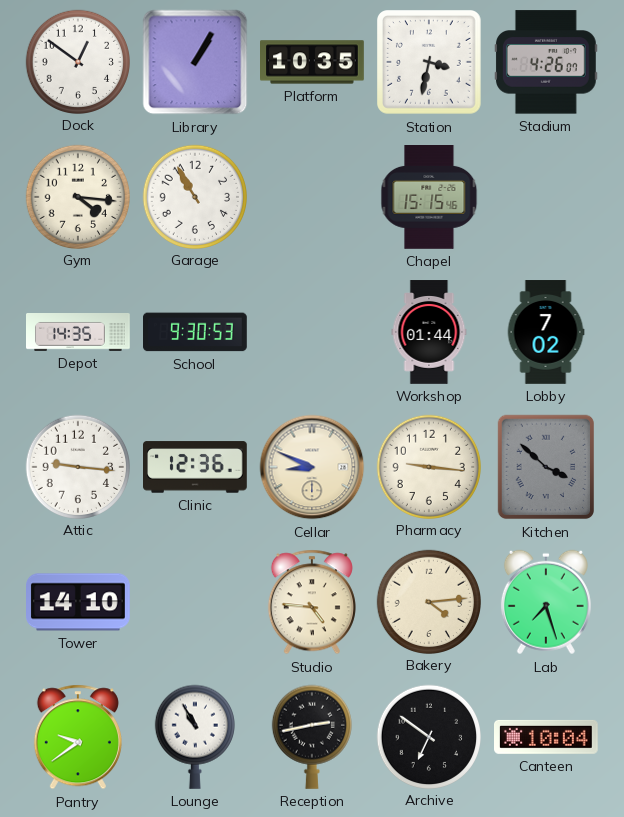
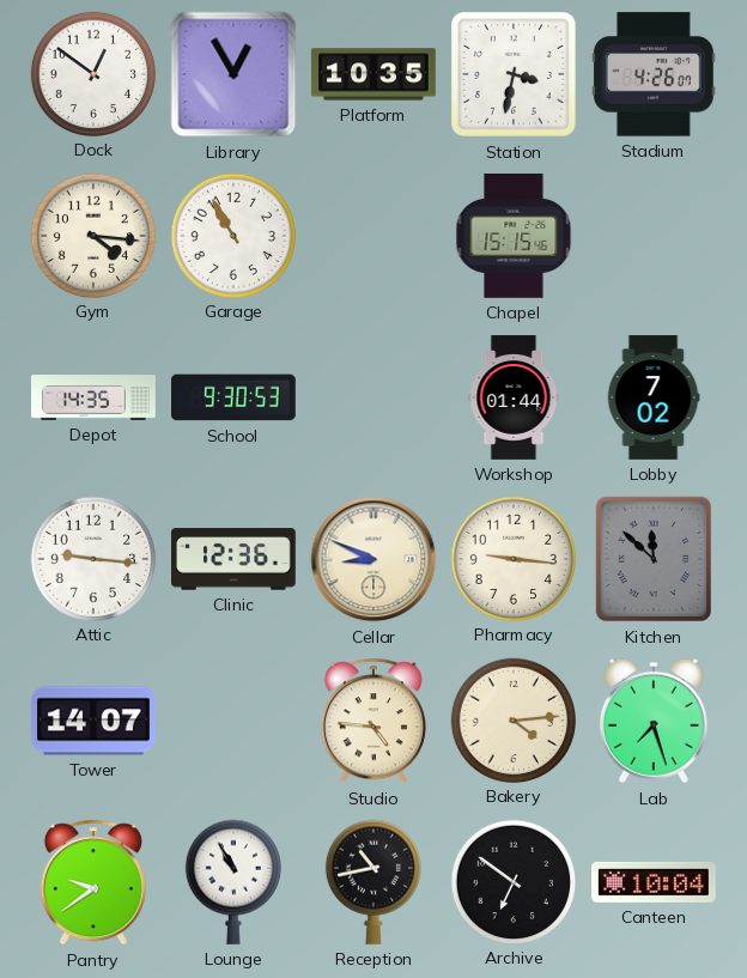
Library: 1:05 -> 12:55 (233, 74)
Kitchen: 3:52 -> 11:52 (652, 559)
Tower: 14:10 -> 14:07 (95, 721)
Reception: 2:43 -> 10:43 (373, 882)
